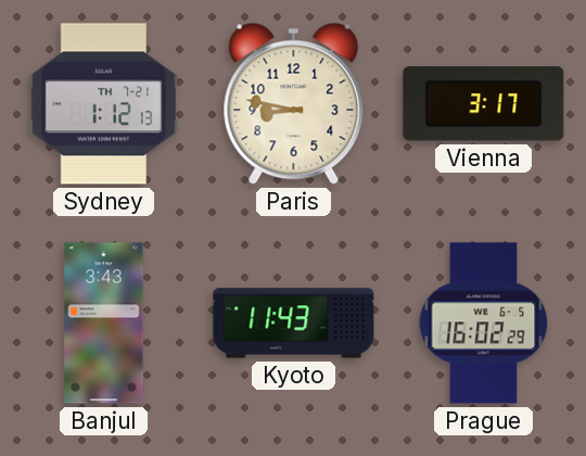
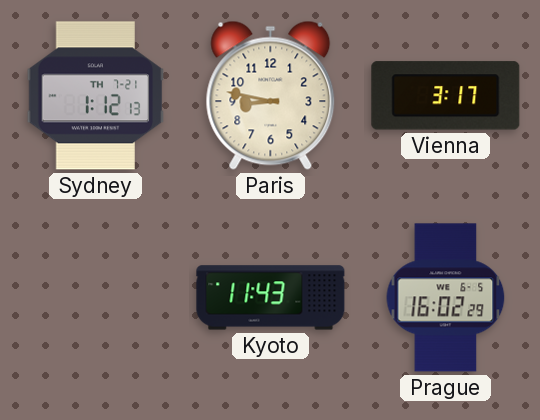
Banjul: 3:43 -> none (104, 324)
